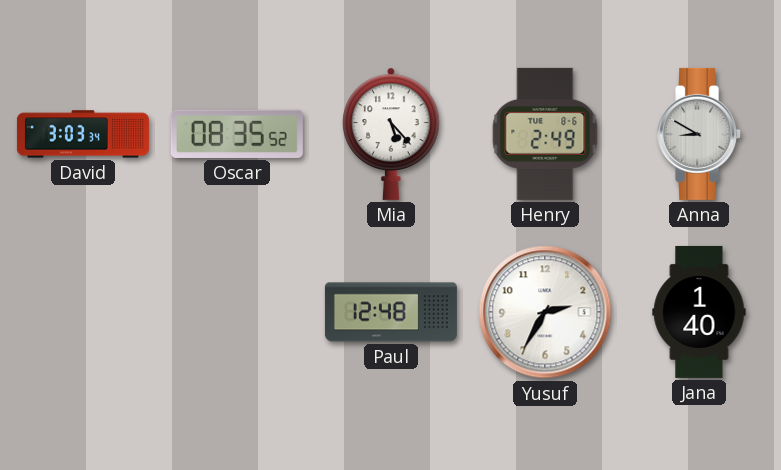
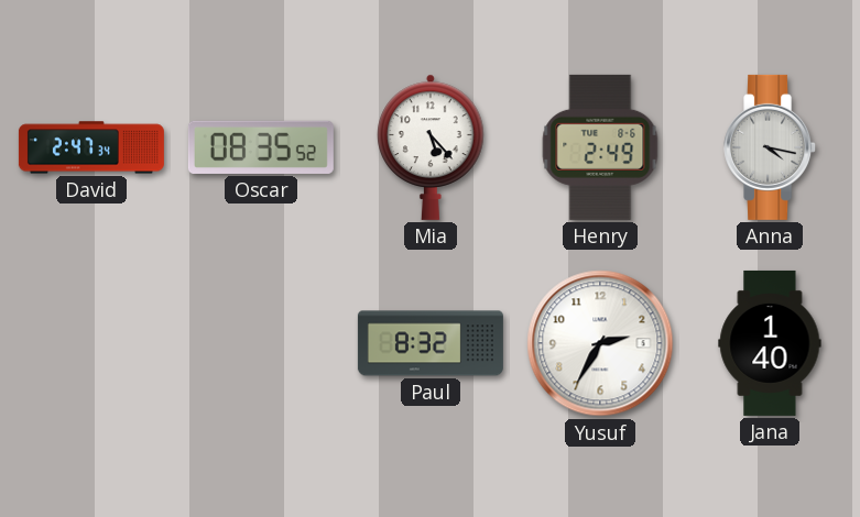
David: 3:03 -> 2:47 (91, 147)
Anna: 8:50 -> 4:17 (771, 147)
Paul: 12:48 -> 8:32 (431, 343)
